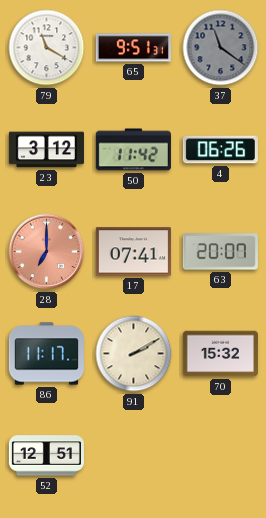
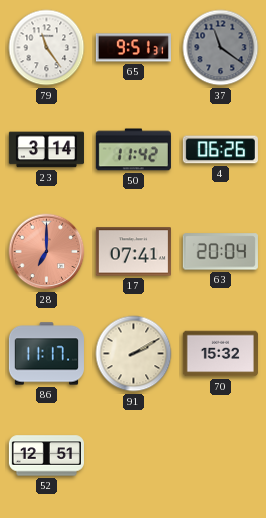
79: 11:20 -> 11:24 (47, 48)
23: 3:12 -> 3:14 (46, 150)
63: 20:07 -> 20:04 (220, 252)
